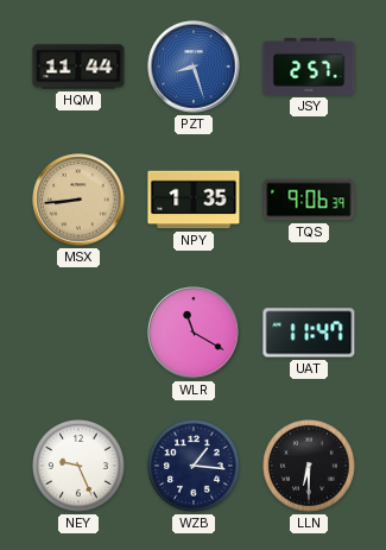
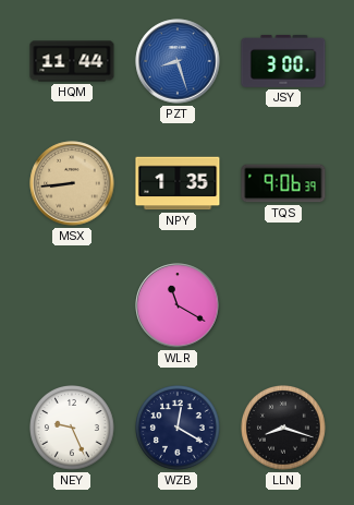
JSY: 2:57 -> 3:00 (283, 61)
UAT: 11:47 -> none (309, 333)
WZB: 1:16 -> 12:20 (179, 429)
LLN: 6:30 -> 8:18 (284, 429)
